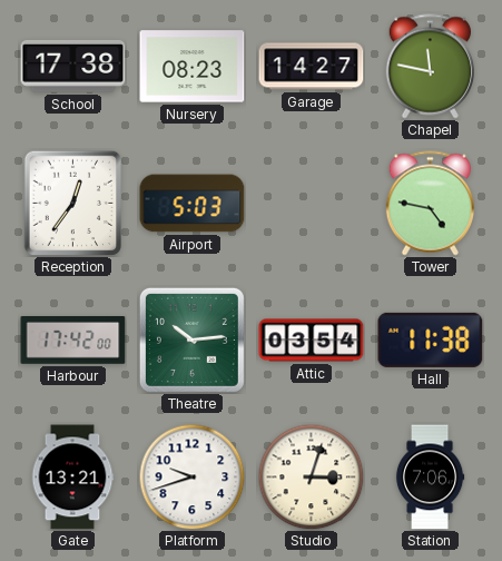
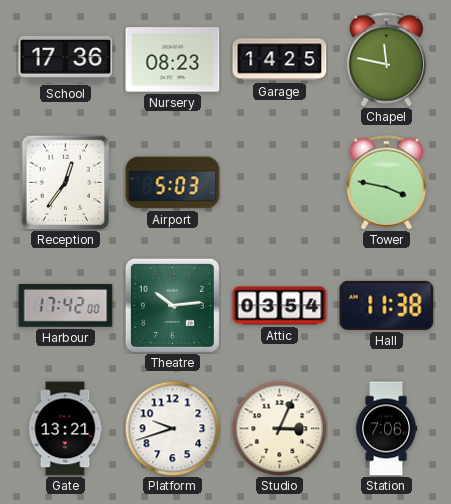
School: 17:38 -> 17:36 (66, 59)
Garage: 14:27 -> 14:25 (280, 60)
Tower: 4:47 -> 3:47 (386, 183)
Studio: 3:03 -> 3:04 (279, 428)
